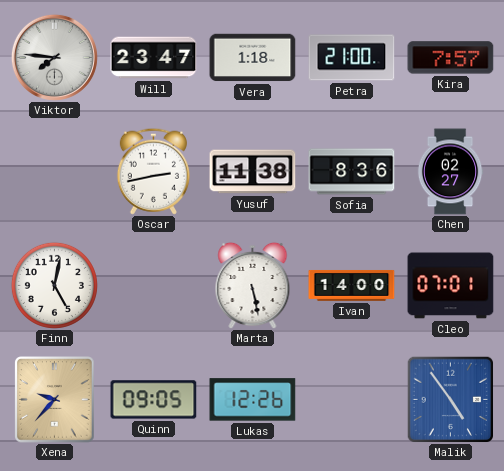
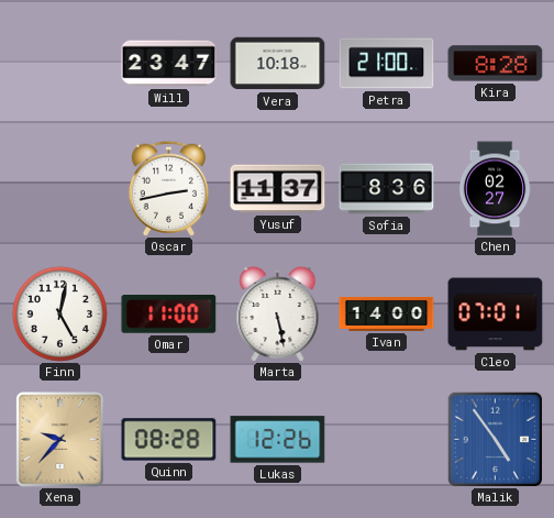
Viktor: 7:46 -> none (54, 57)
Vera: 1:18 -> 10:18 (278, 64)
Kira: 7:57 -> 8:28 (496, 64)
Yusuf: 11:38 -> 11:37 (278, 189)
Omar: none -> 11:00 (169, 315)
Quinn: 09:05 -> 08:28 (169, 440)
